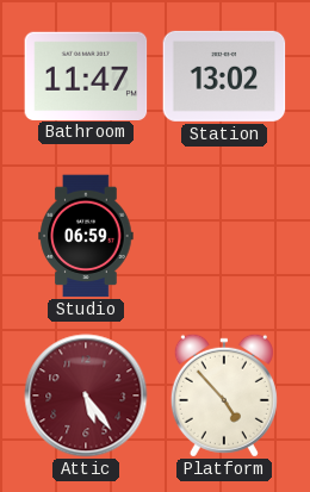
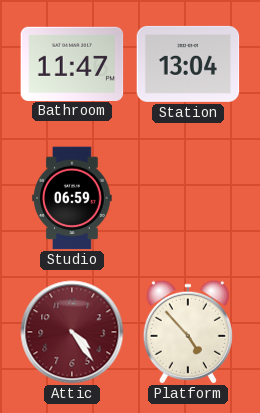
Station: 13:02 -> 13:04 (188, 64)
Attic: 5:24 -> 4:24 (72, 332)
